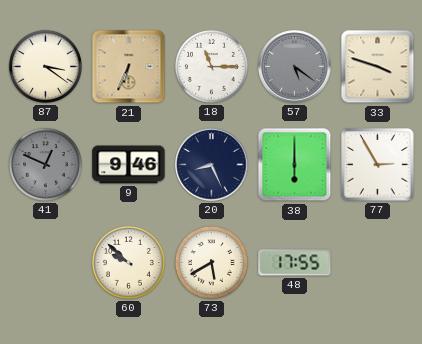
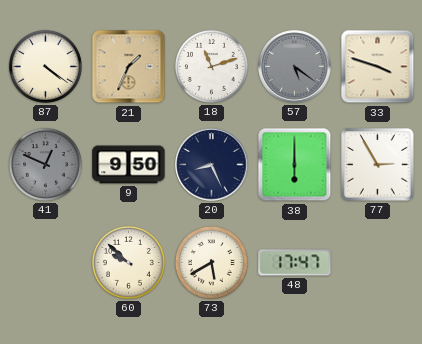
87: 3:21 -> 4:21 (45, 66)
21: 6:34 -> 1:34 (129, 67)
18: 11:15 -> 11:12 (211, 66)
9: 9:46 -> 9:50 (129, 165)
48: 17:55 -> 17:47 (295, 263)
